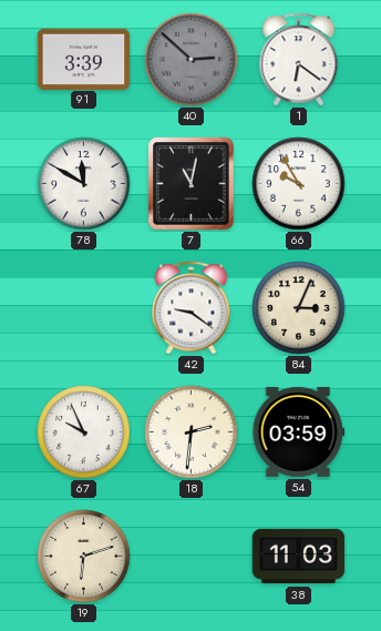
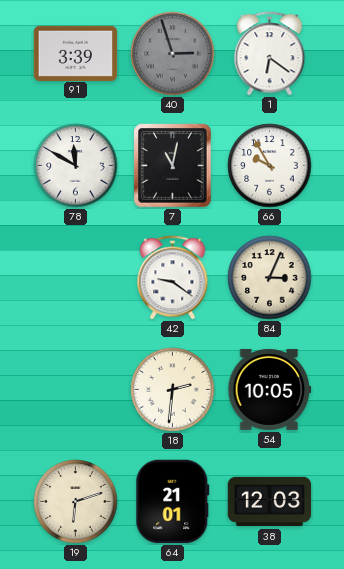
40: 2:52 -> 2:57 (173, 54)
67: 9:56 -> none (84, 432)
54: 03:59 -> 10:05 (270, 389)
64: none -> 21:01 (173, 502)
38: 11:03 -> 12:03 (270, 502)
